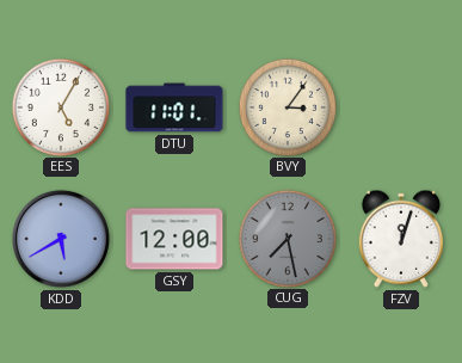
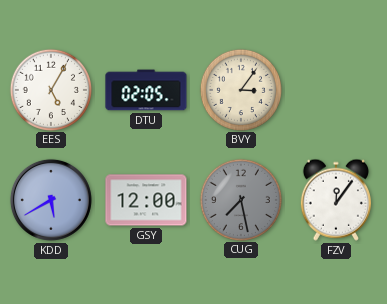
DTU: 11:01 -> 02:05 (146, 90)
FZV: 12:03 -> 12:06 (336, 200)
